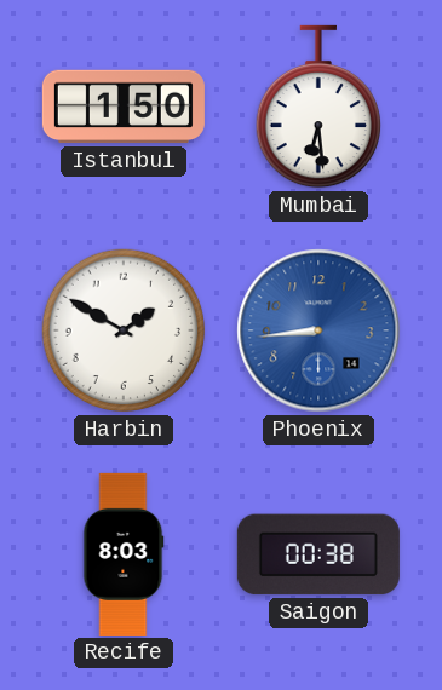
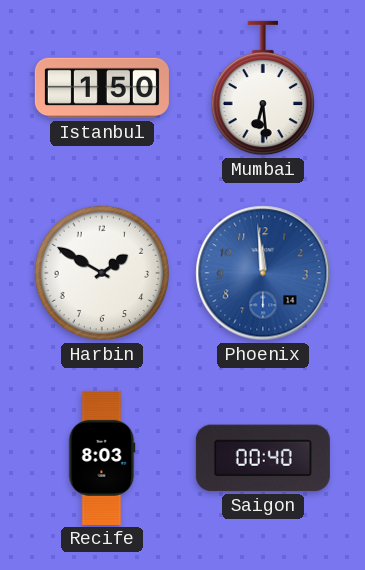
Phoenix: 8:44 -> 11:59 (263, 273)
Saigon: 00:38 -> 00:40 (263, 458)
